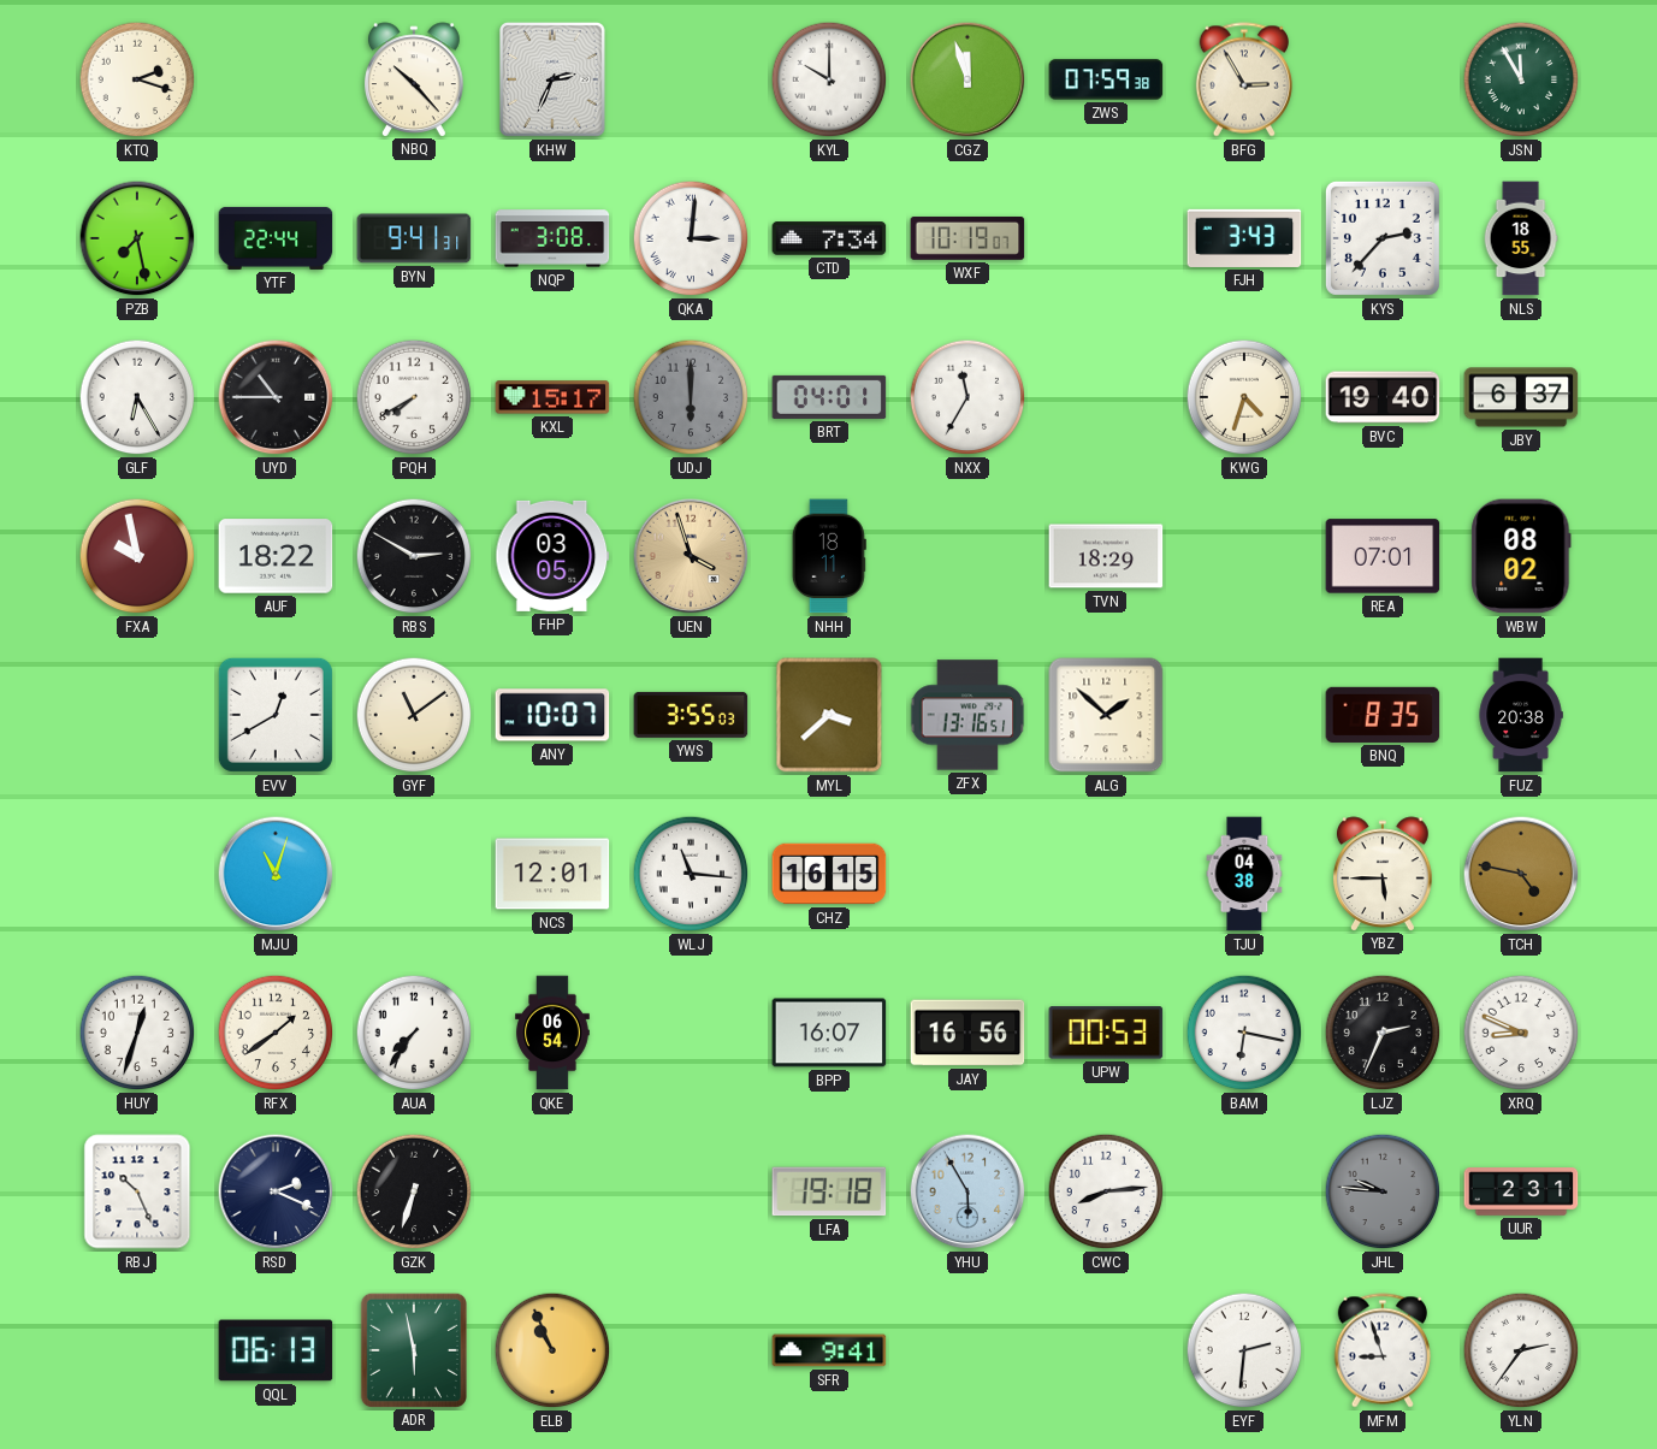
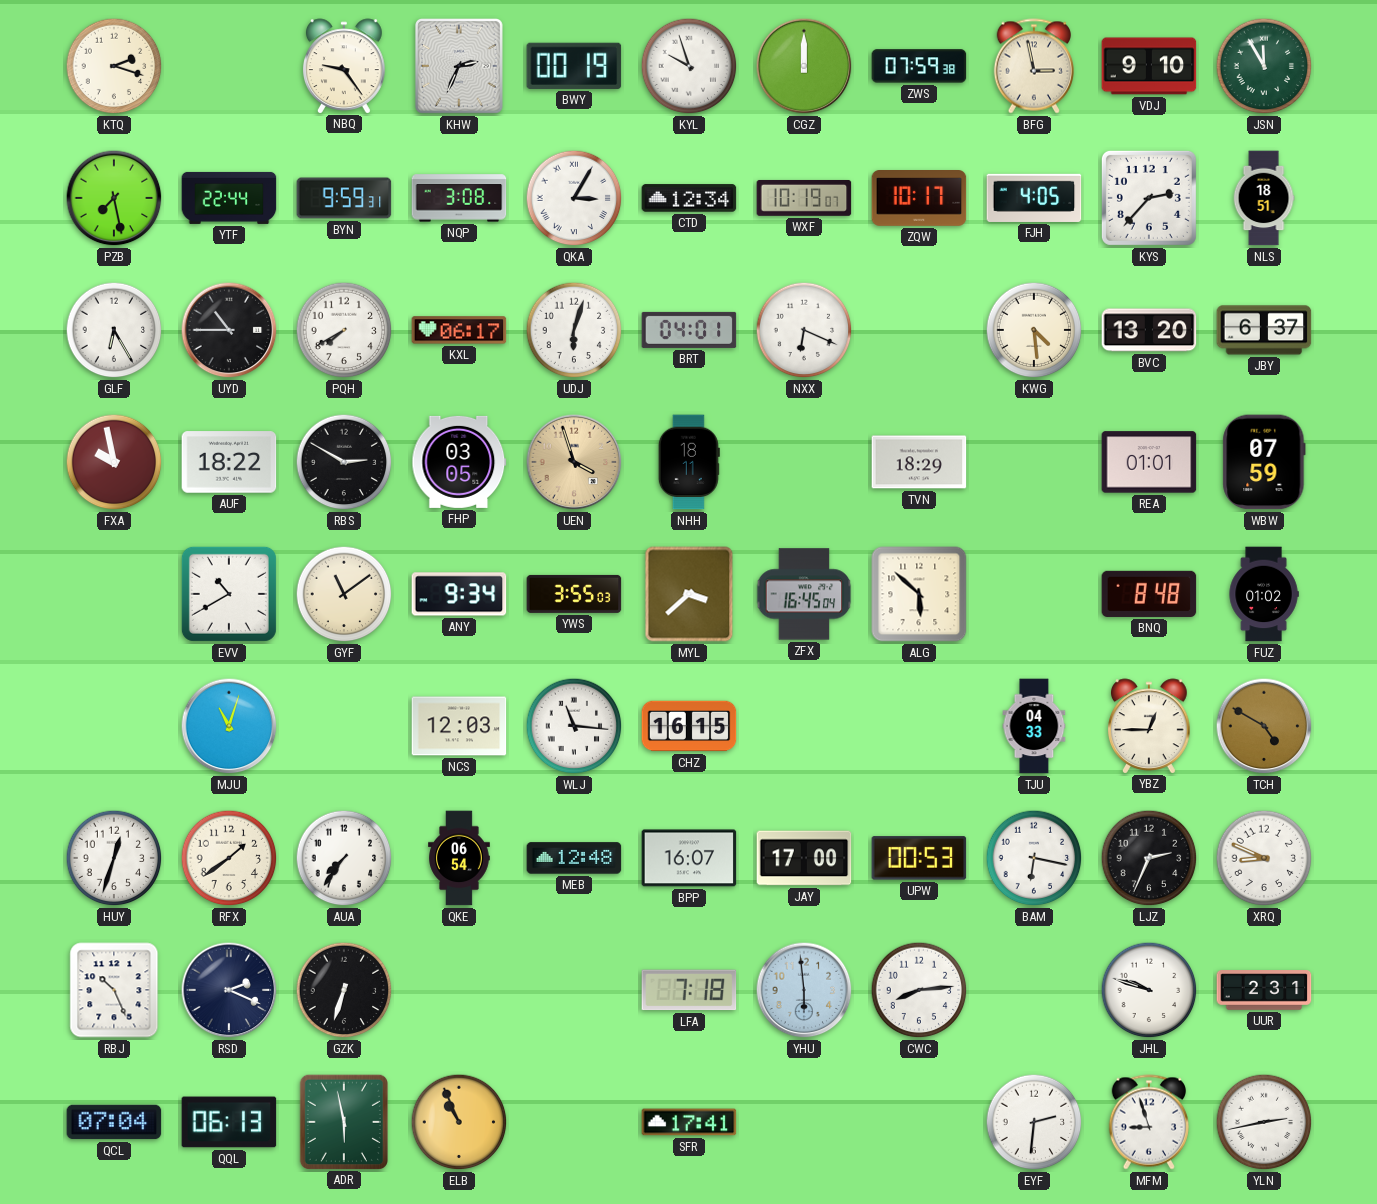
NBQ: 10:23 -> 9:24 (344, 66)
BWY: none -> 00:19 (574, 66)
KYL: 10:00 -> 9:57 (689, 66)
CGZ: 11:57 -> 12:00 (804, 66)
BFG: 2:55 -> 2:58 (1033, 66)
VDJ: none -> 9:10 (1149, 66)
BYN: 9:41 -> 9:59 (344, 198)
QKA: 3:01 -> 3:05 (574, 198)
CTD: 7:34 -> 12:34 (689, 198)
ZQW: none -> 10:17 (919, 198)
FJH: 3:43 -> 4:05 (1034, 198)
NLS: 18:55 -> 18:51 (1264, 198)
KXL: 15:17 -> 06:17 (459, 330)
UDJ: 6:00 -> 6:03 (574, 330)
UDJ dial: grey -> white (574, 330)
NXX: 11:35 -> 6:19 (804, 330)
KWG: 4:33 -> 4:29 (1034, 330)
BVC: 19:40 -> 13:20 (1149, 330)
REA: 07:01 -> 01:01 (1149, 462)
WBW: 08:02 -> 07:59 (1264, 462)
EVV: 12:40 -> 10:40 (229, 594)
ANY: 10:07 -> 9:34 (459, 594)
ZFX: 13:16 -> 16:45 (804, 594)
ALG: 1:52 -> 5:52 (919, 594)
BNQ: 8:35 -> 8:48 (1149, 594)
FUZ: 20:38 -> 01:02 (1264, 594)
NCS: 12:01 -> 12:03 (459, 726)
TJU: 04:38 -> 04:33 (1034, 726)
YBZ: 5:45 -> 12:45 (1149, 726)
TCH: 4:47 -> 4:50 (1264, 726)
MEB: none -> 12:48 (574, 858)
JAY: 16:56 -> 17:00 (804, 858)
LFA: 19:18 -> 7:18 (689, 990)
YHU: 5:55 -> 5:59 (804, 990)
JHL: 9:46 -> 9:48 (1149, 990)
JHL dial: grey -> white (1149, 990)
QCL: none -> 07:04 (114, 1122)
SFR: 9:41 -> 17:41 (689, 1122)
YLN: 2:36 -> 2:43 (1264, 1122)
